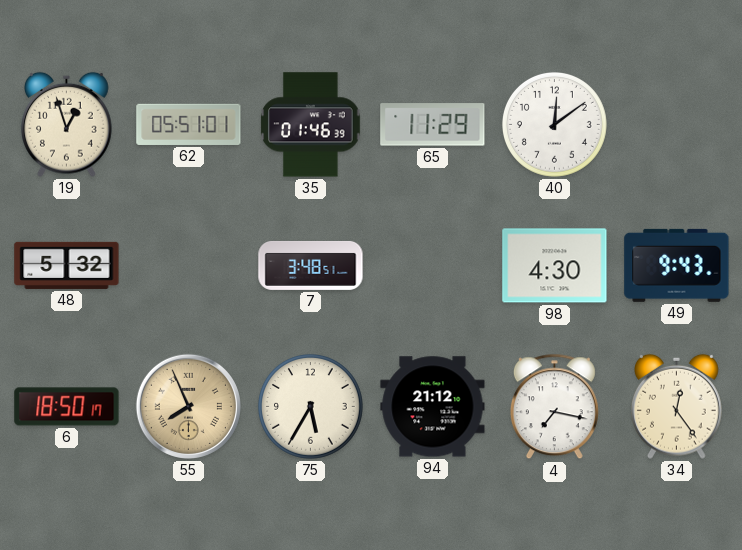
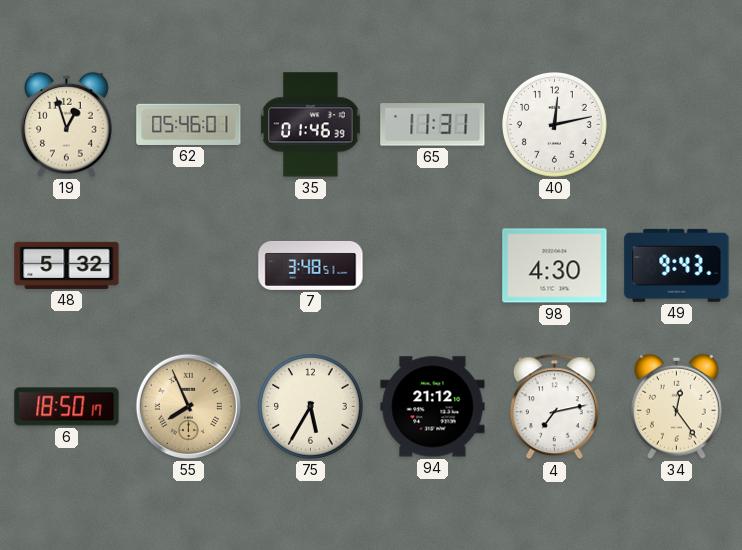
62: 05:51 -> 05:46 (189, 124)
65: 11:29 -> 11:31 (433, 125)
40: 12:09 -> 12:13 (555, 125)
4: 7:17 -> 7:13 (554, 407)
